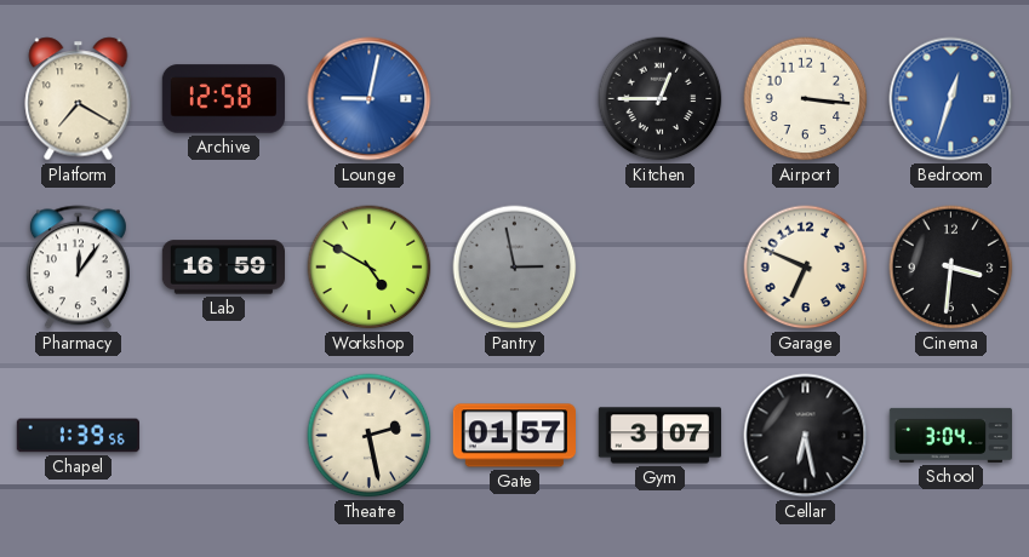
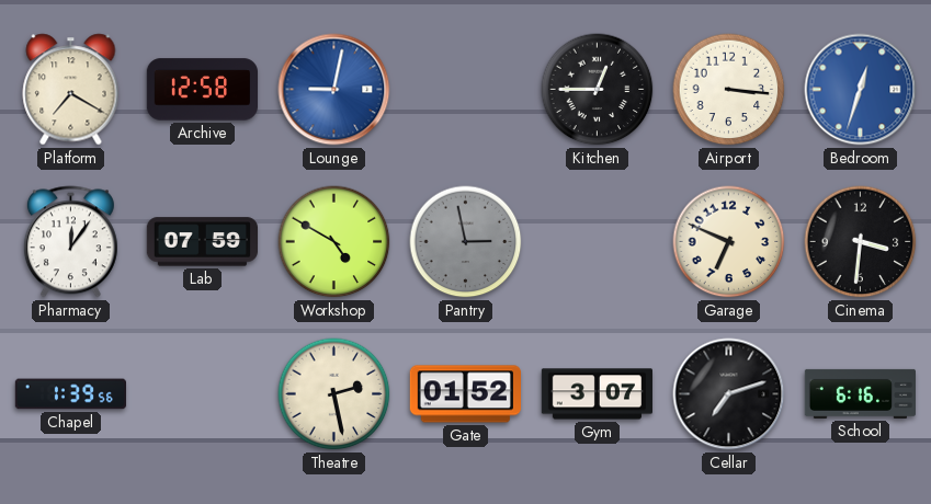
Lab: 16:59 -> 07:59 (202, 242)
Gate: 01:57 -> 01:52 (465, 394)
Cellar: 6:28 -> 7:12 (729, 394)
School: 3:04 -> 6:16 (861, 393)
